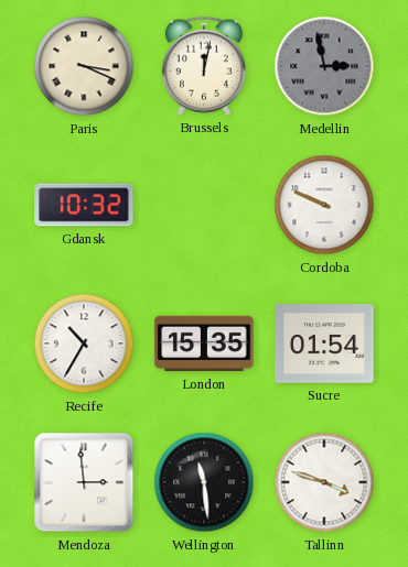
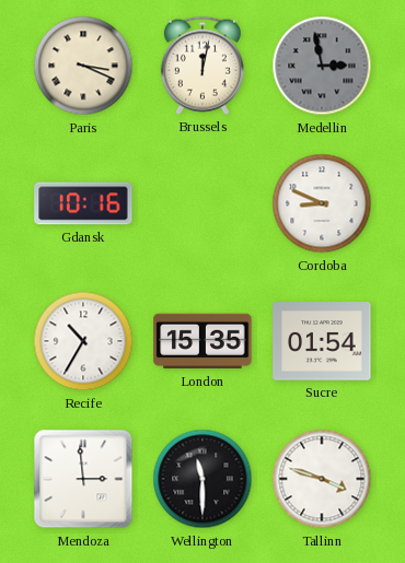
Gdansk: 10:32 -> 10:16 (83, 203)
Cordoba: 9:49 -> 8:49 (322, 203)
Wellington: 11:29 -> 11:30 (202, 479)
